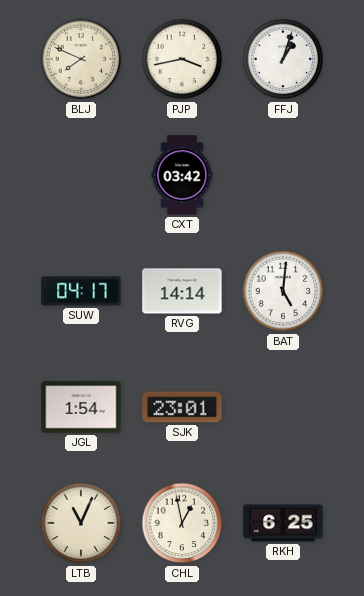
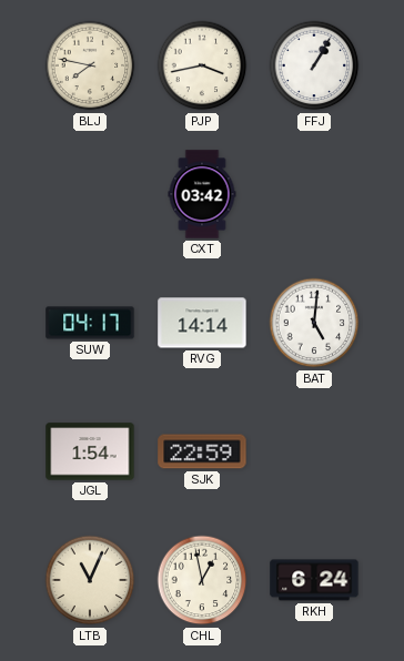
BLJ: 7:49 -> 7:47 (90, 65)
FFJ: 1:03 -> 1:05 (314, 65)
SJK: 23:01 -> 22:59 (202, 451)
RKH: 6:25 -> 6:24 (314, 580)
